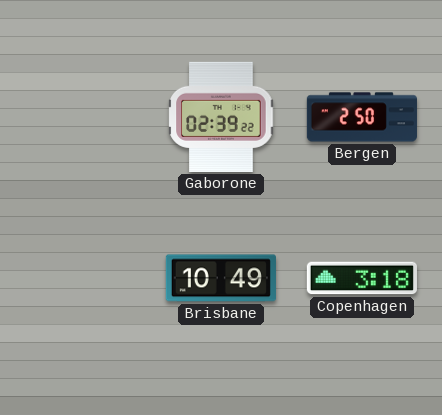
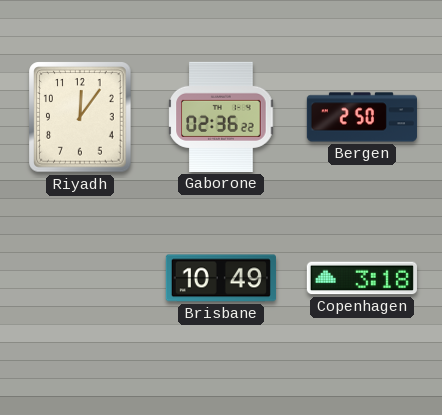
Riyadh: none -> 12:06 (80, 117)
Gaborone: 02:39 -> 02:36 (221, 117)
